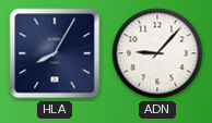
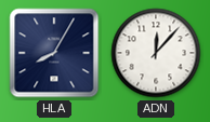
ADN: 9:07 -> 12:07 (156, 53)
